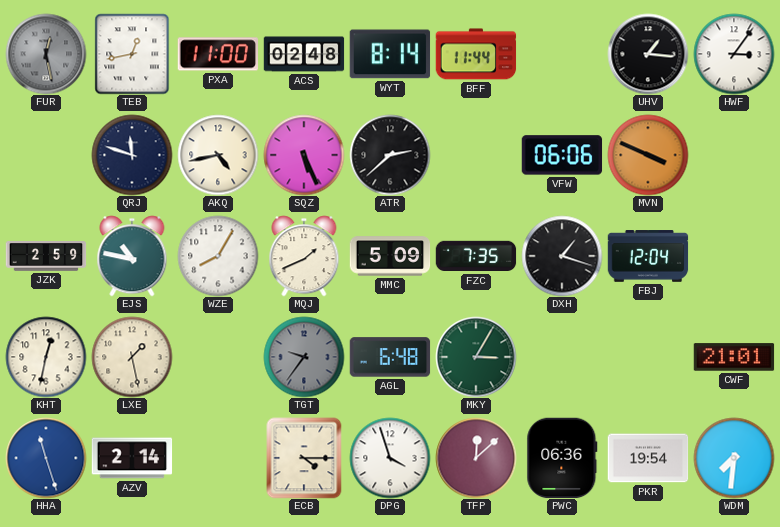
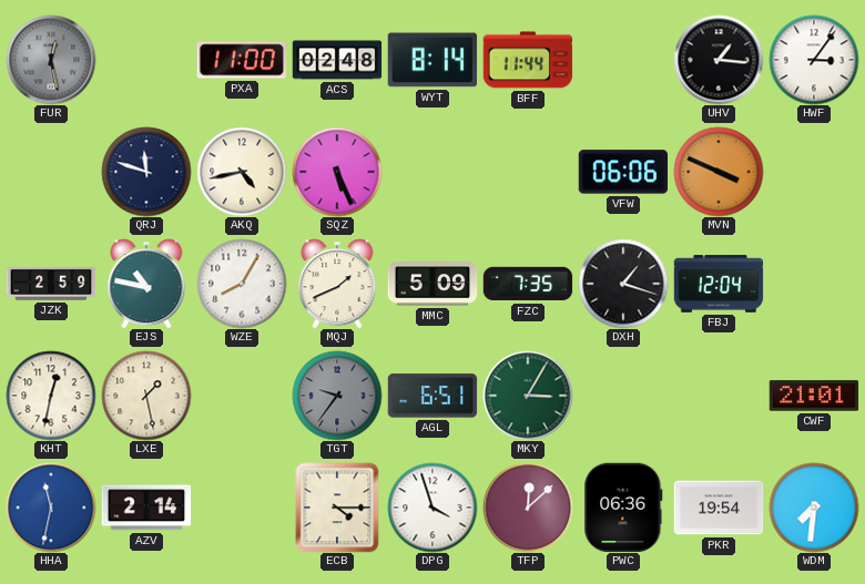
TEB: 12:43 -> none (132, 54)
ATR: 2:38 -> none (390, 155)
AGL: 6:48 -> 6:51 (432, 396)
HHA: 11:27 -> 11:32 (51, 508)
